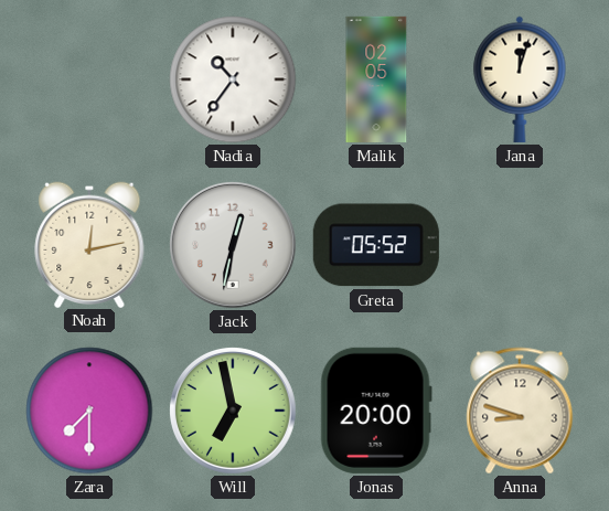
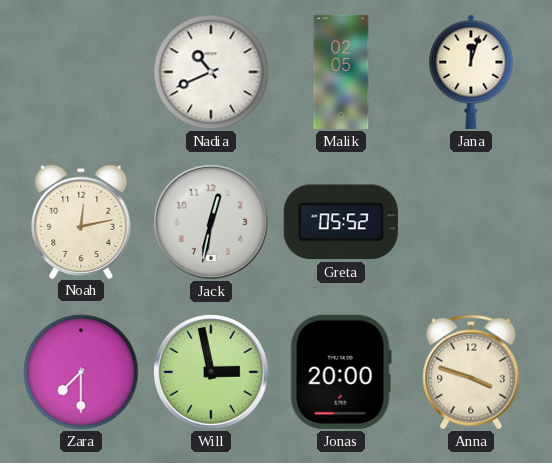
Nadia: 10:36 -> 10:41 (211, 72)
Will: 6:58 -> 2:58 (212, 373)
Anna: 8:48 -> 3:48 (471, 372)
